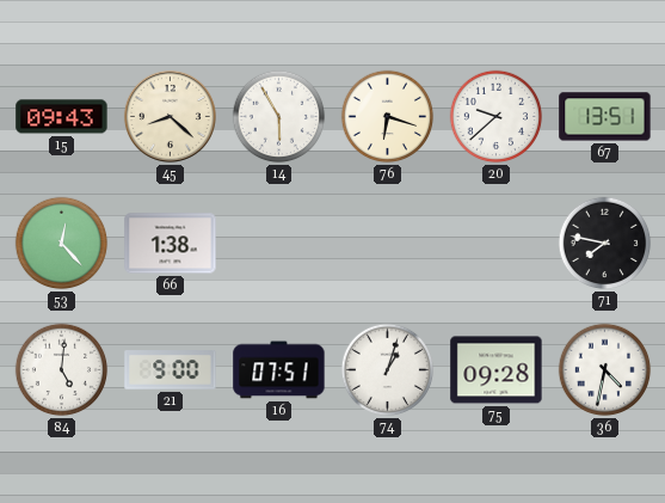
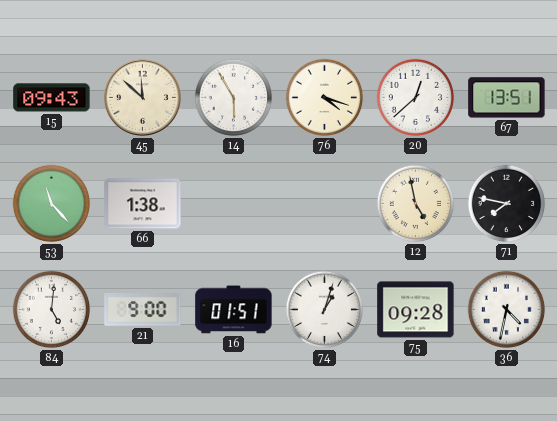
45: 8:22 -> 11:52 (142, 97)
76: 6:18 -> 4:18 (325, 98)
20: 9:38 -> 12:38 (416, 98)
53: 12:23 -> 11:23 (52, 204)
12: none -> 4:58 (416, 204)
16: 07:51 -> 01:51 (234, 310)
